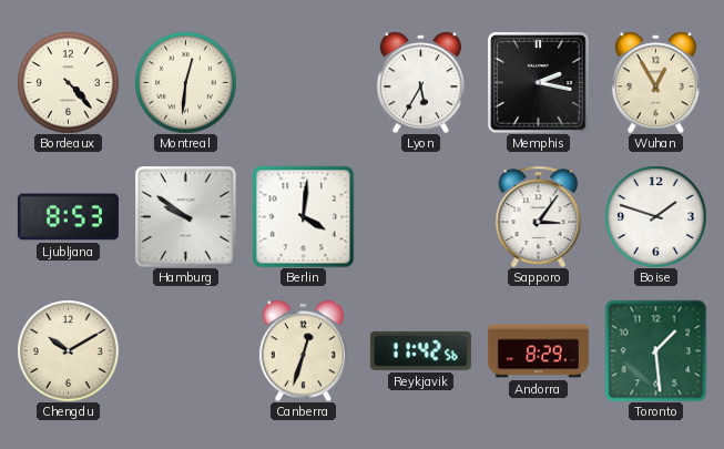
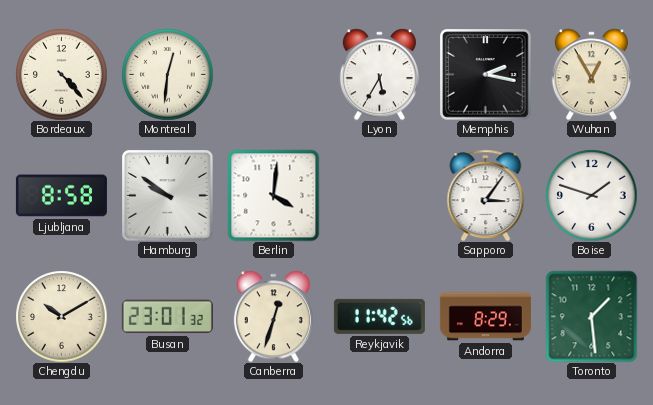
Ljubljana: 8:53 -> 8:58 (61, 196)
Busan: none -> 23:01 (167, 317)
